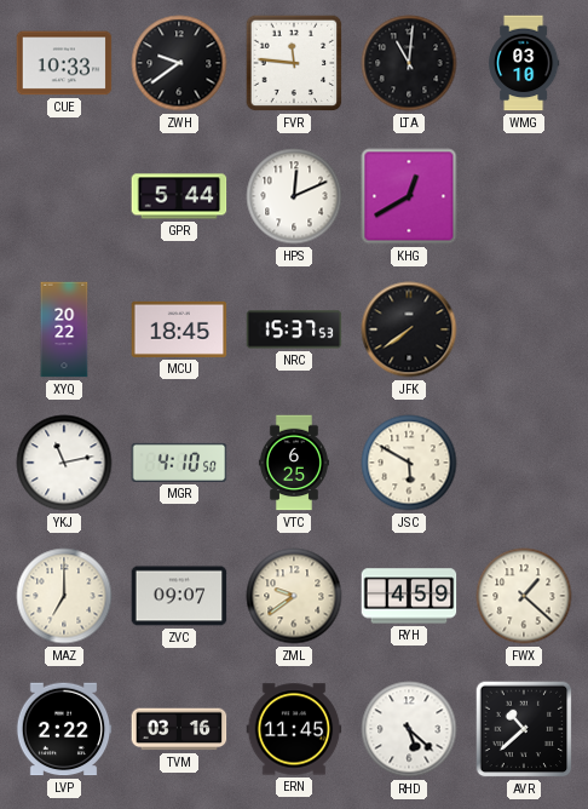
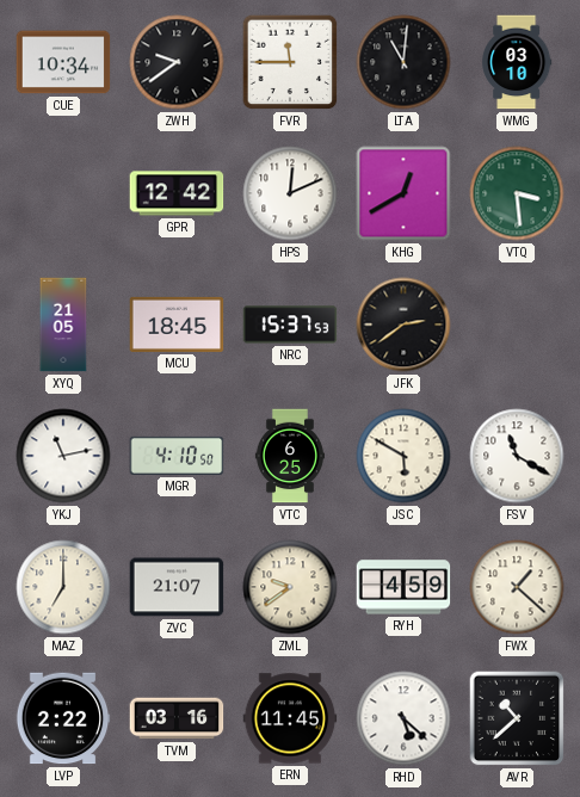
CUE: 10:33 -> 10:34 (63, 62)
FVR: 11:46 -> 11:45 (290, 62)
GPR: 5:44 -> 12:42 (177, 193)
VTQ: none -> 3:29 (517, 193)
XYQ: 20:22 -> 21:05 (63, 325)
JFK: 7:39 -> 2:39 (403, 325)
FSV: none -> 11:20 (517, 456)
ZVC: 09:07 -> 21:07 (177, 587)
